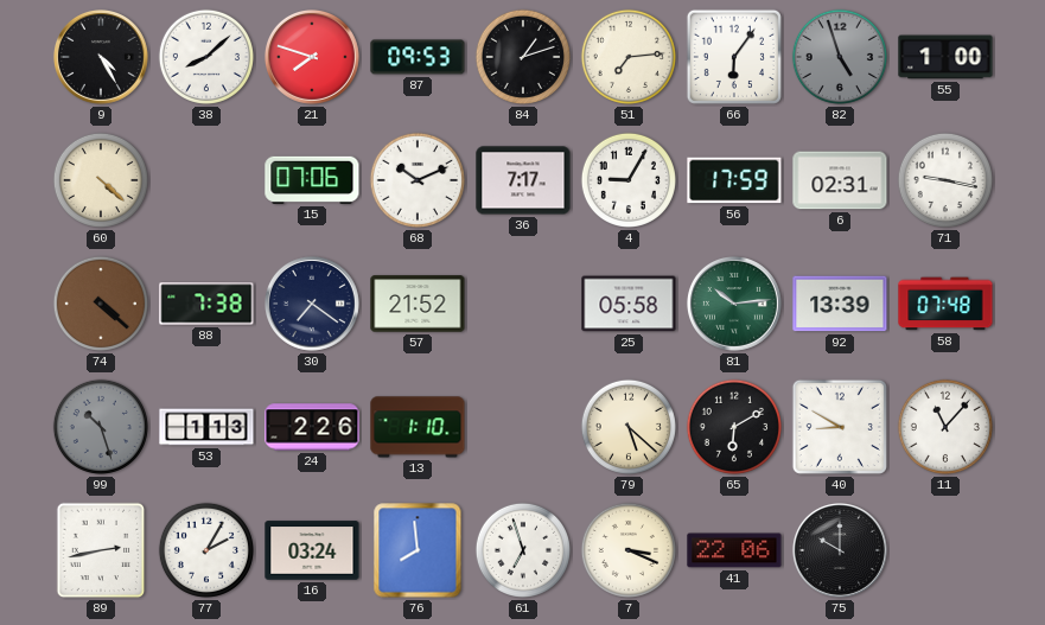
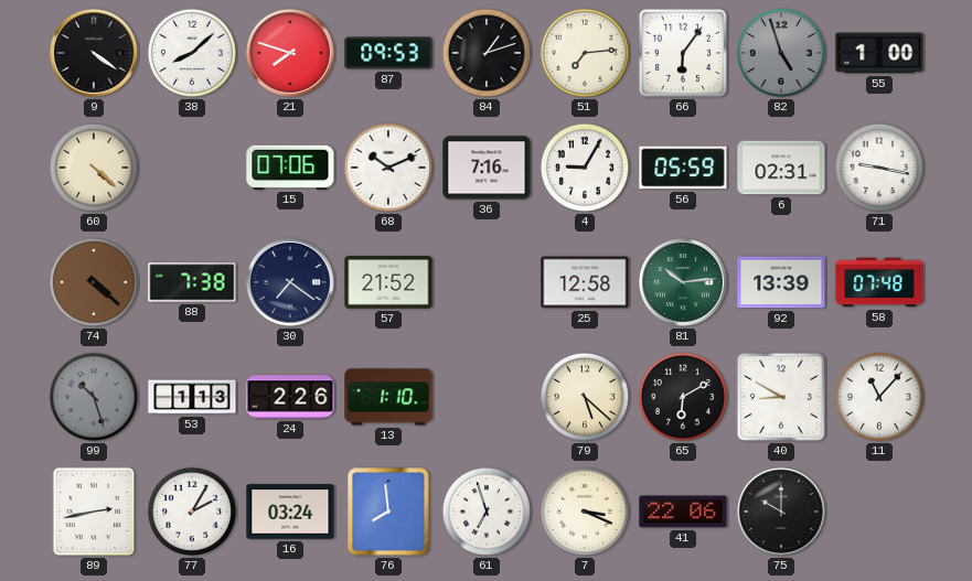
9: 4:25 -> 4:21 (94, 53)
36: 7:17 -> 7:16 (487, 168)
56: 17:59 -> 05:59 (683, 168)
25: 05:58 -> 12:58 (585, 282)
